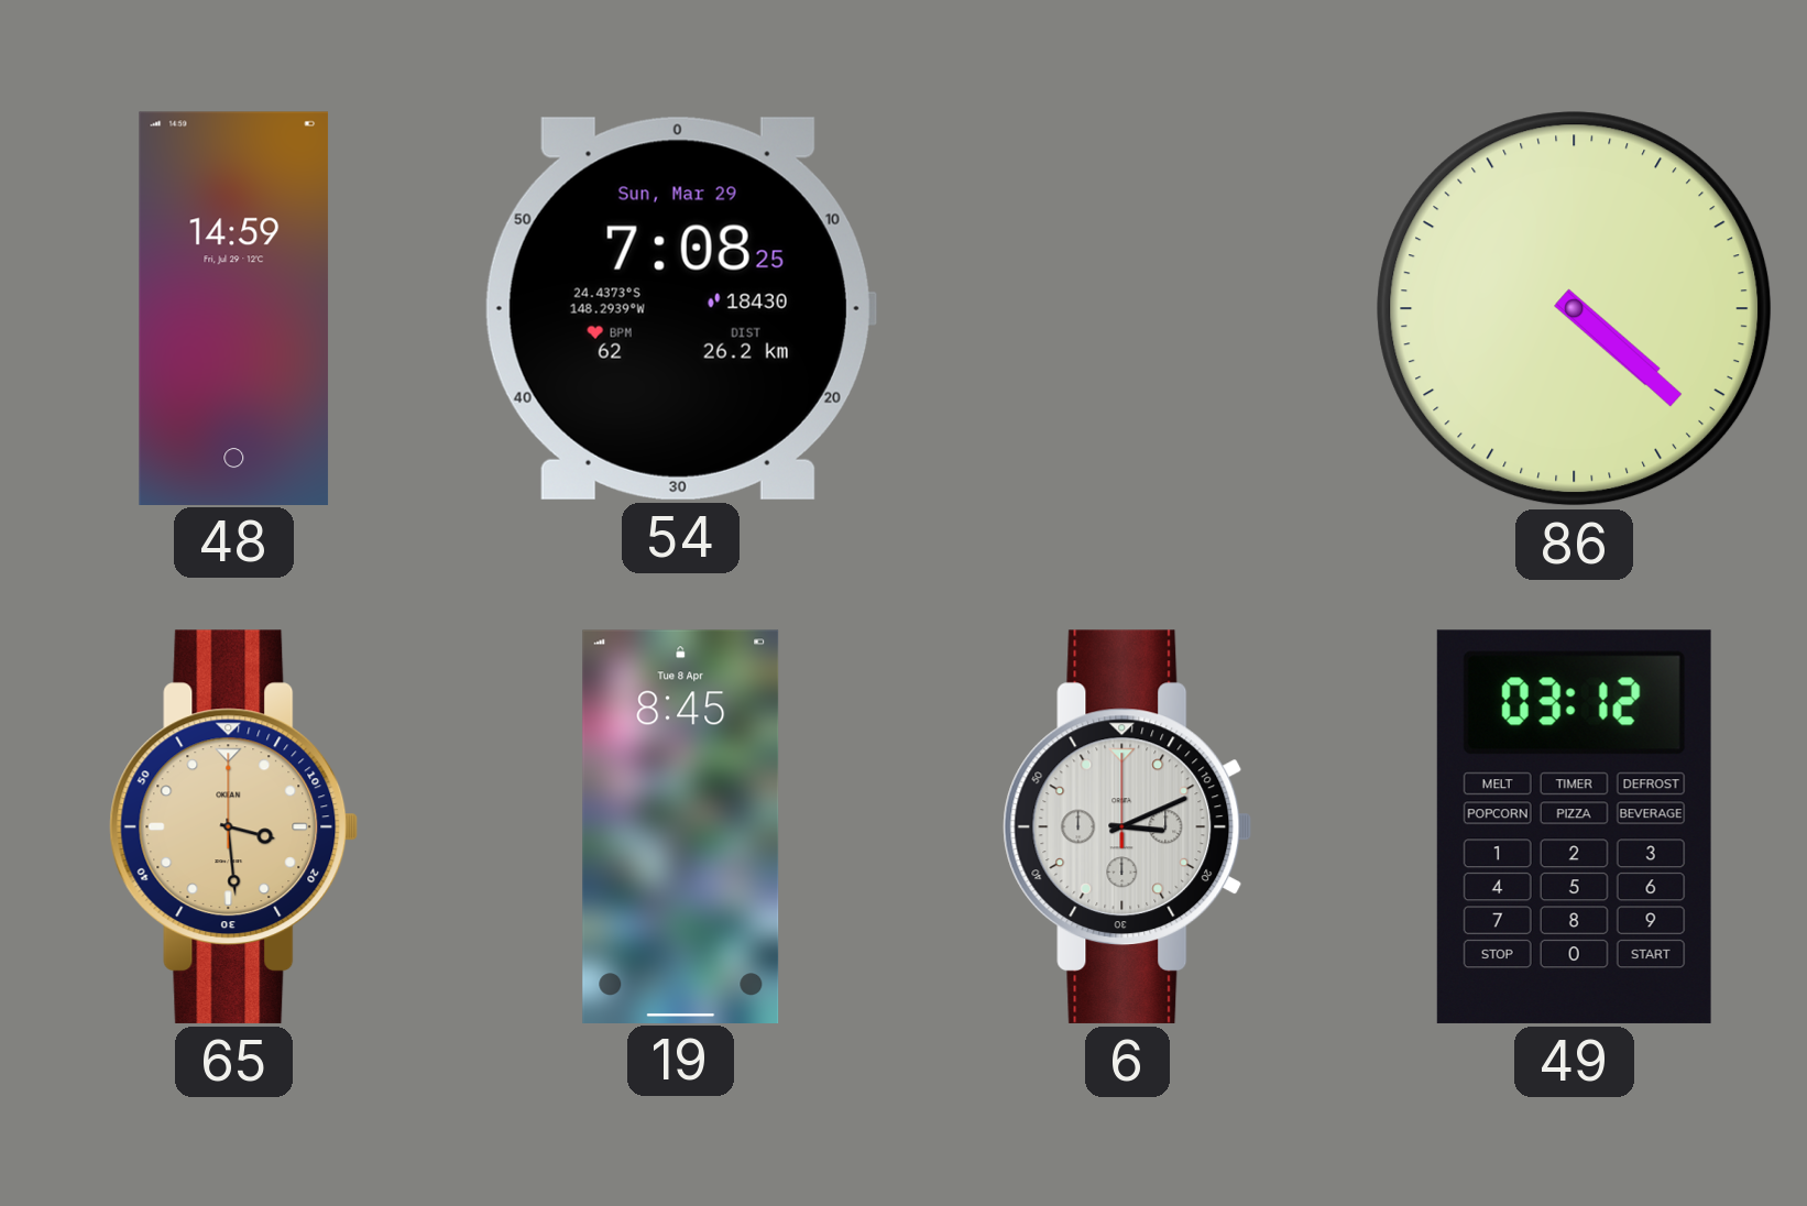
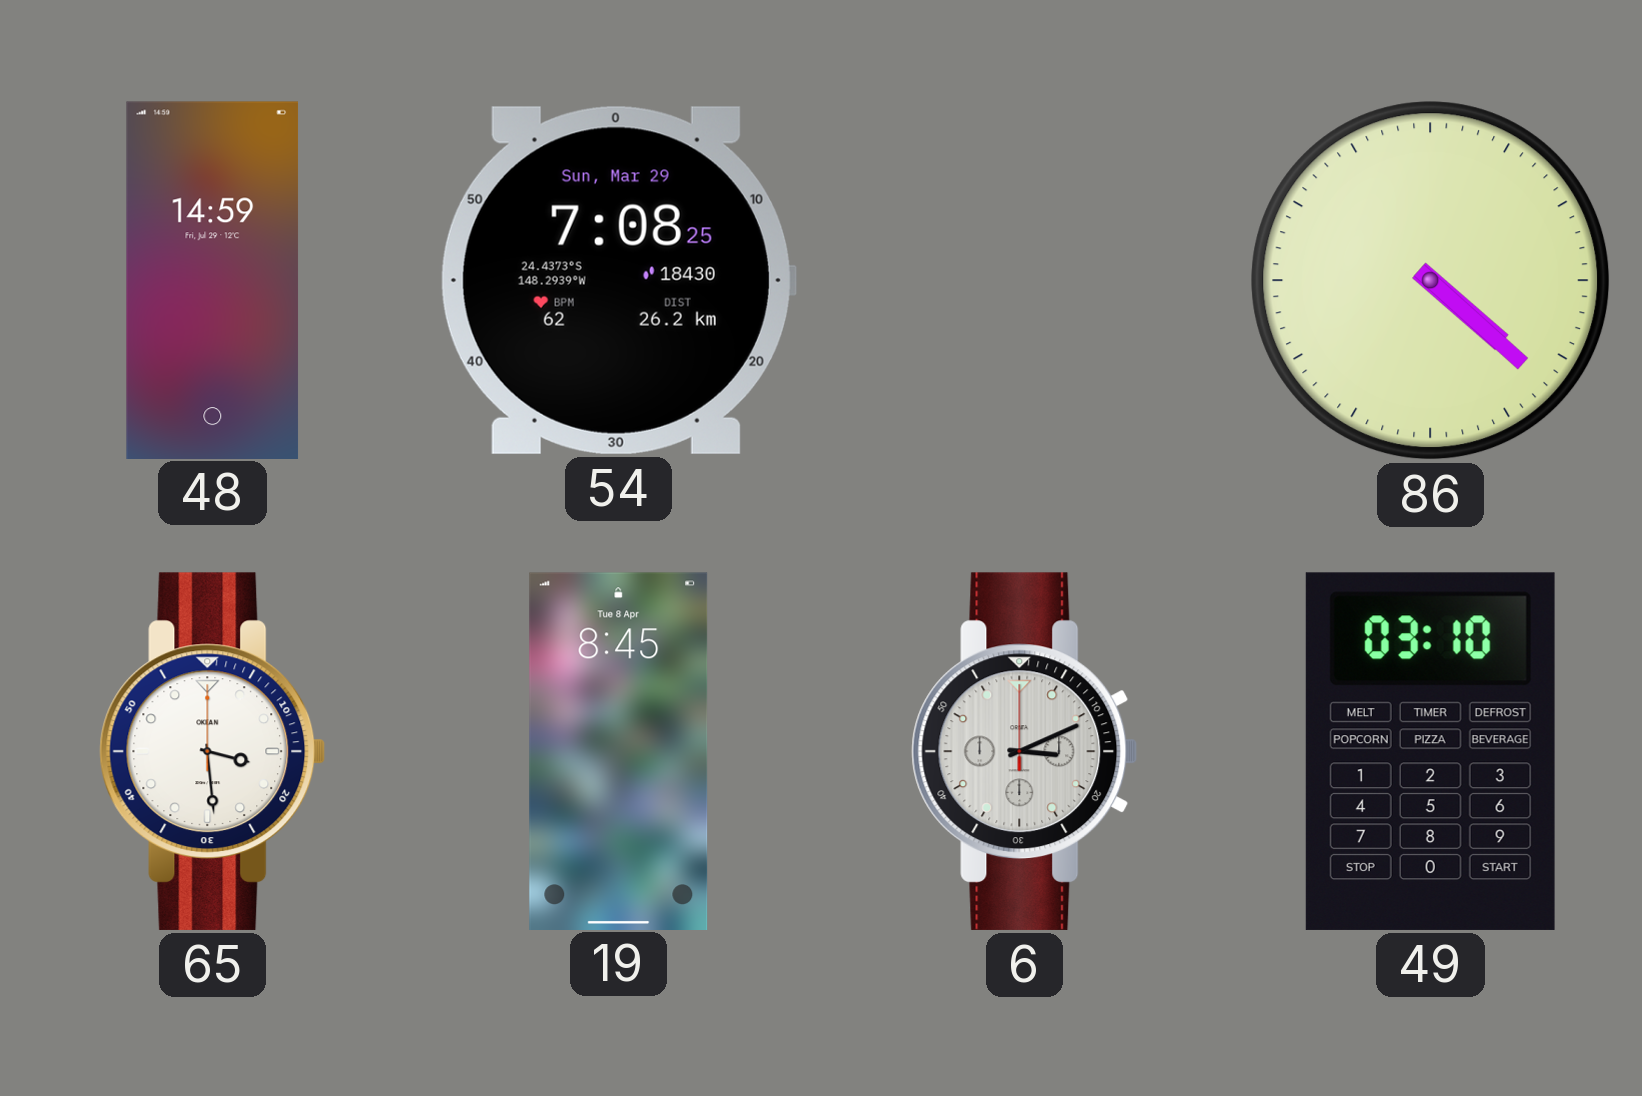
65 dial: champagne -> white (213, 751)
49: 03:12 -> 03:10 (1430, 751)
